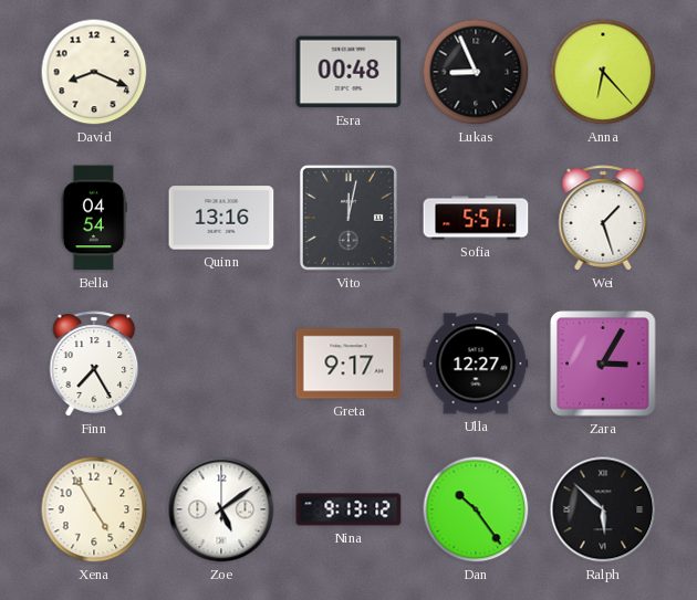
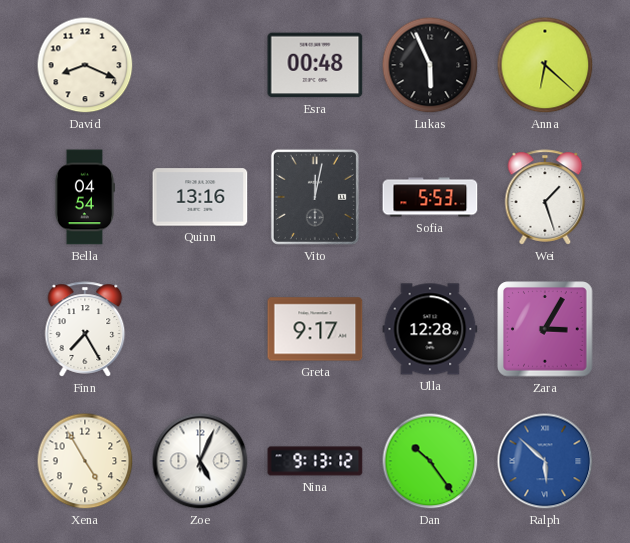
Lukas: 8:56 -> 5:56 (430, 65)
Anna: 6:23 -> 6:22 (545, 65)
Sofia: 5:51 -> 5:53 (430, 197)
Ulla: 12:27 -> 12:28 (430, 329)
Zoe: 5:09 -> 5:04 (200, 461)
Ralph dial: black -> blue (545, 461)
